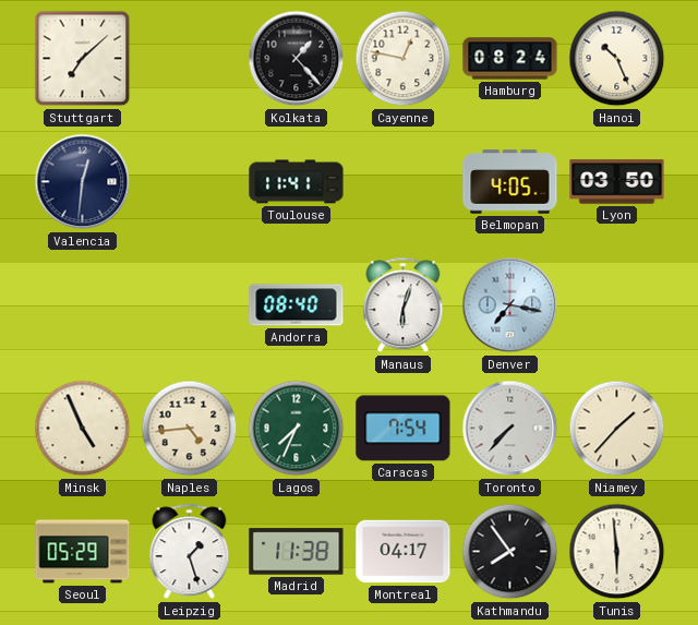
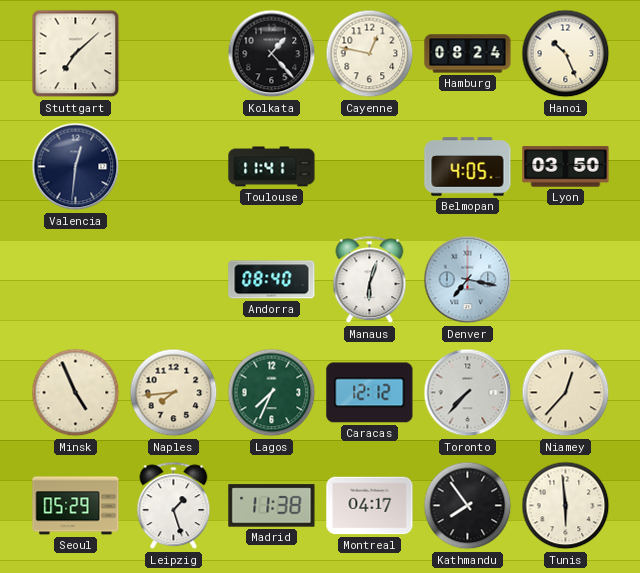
Naples: 4:44 -> 7:44 (174, 393)
Caracas: 7:54 -> 12:12 (370, 393)
Niamey: 1:37 -> 12:37 (566, 393)
